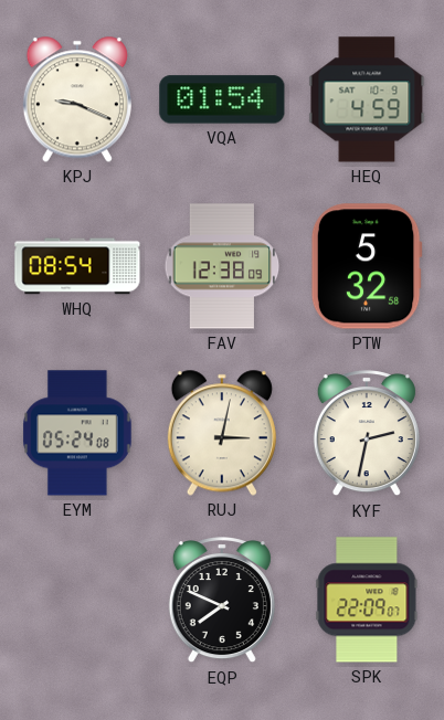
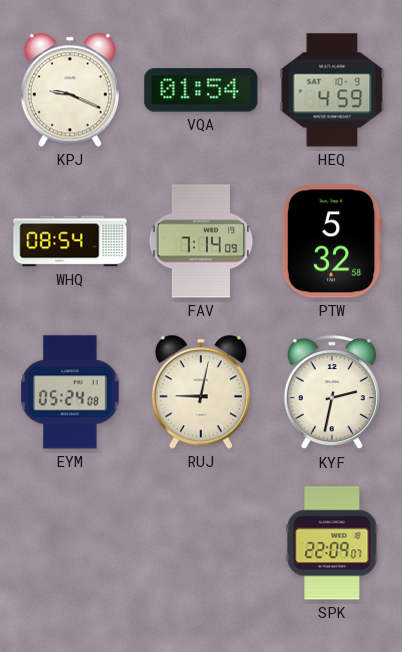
FAV: 12:38 -> 7:14 (201, 241)
RUJ: 3:02 -> 9:02 (201, 392)
EQP: 7:49 -> none (222, 601)
